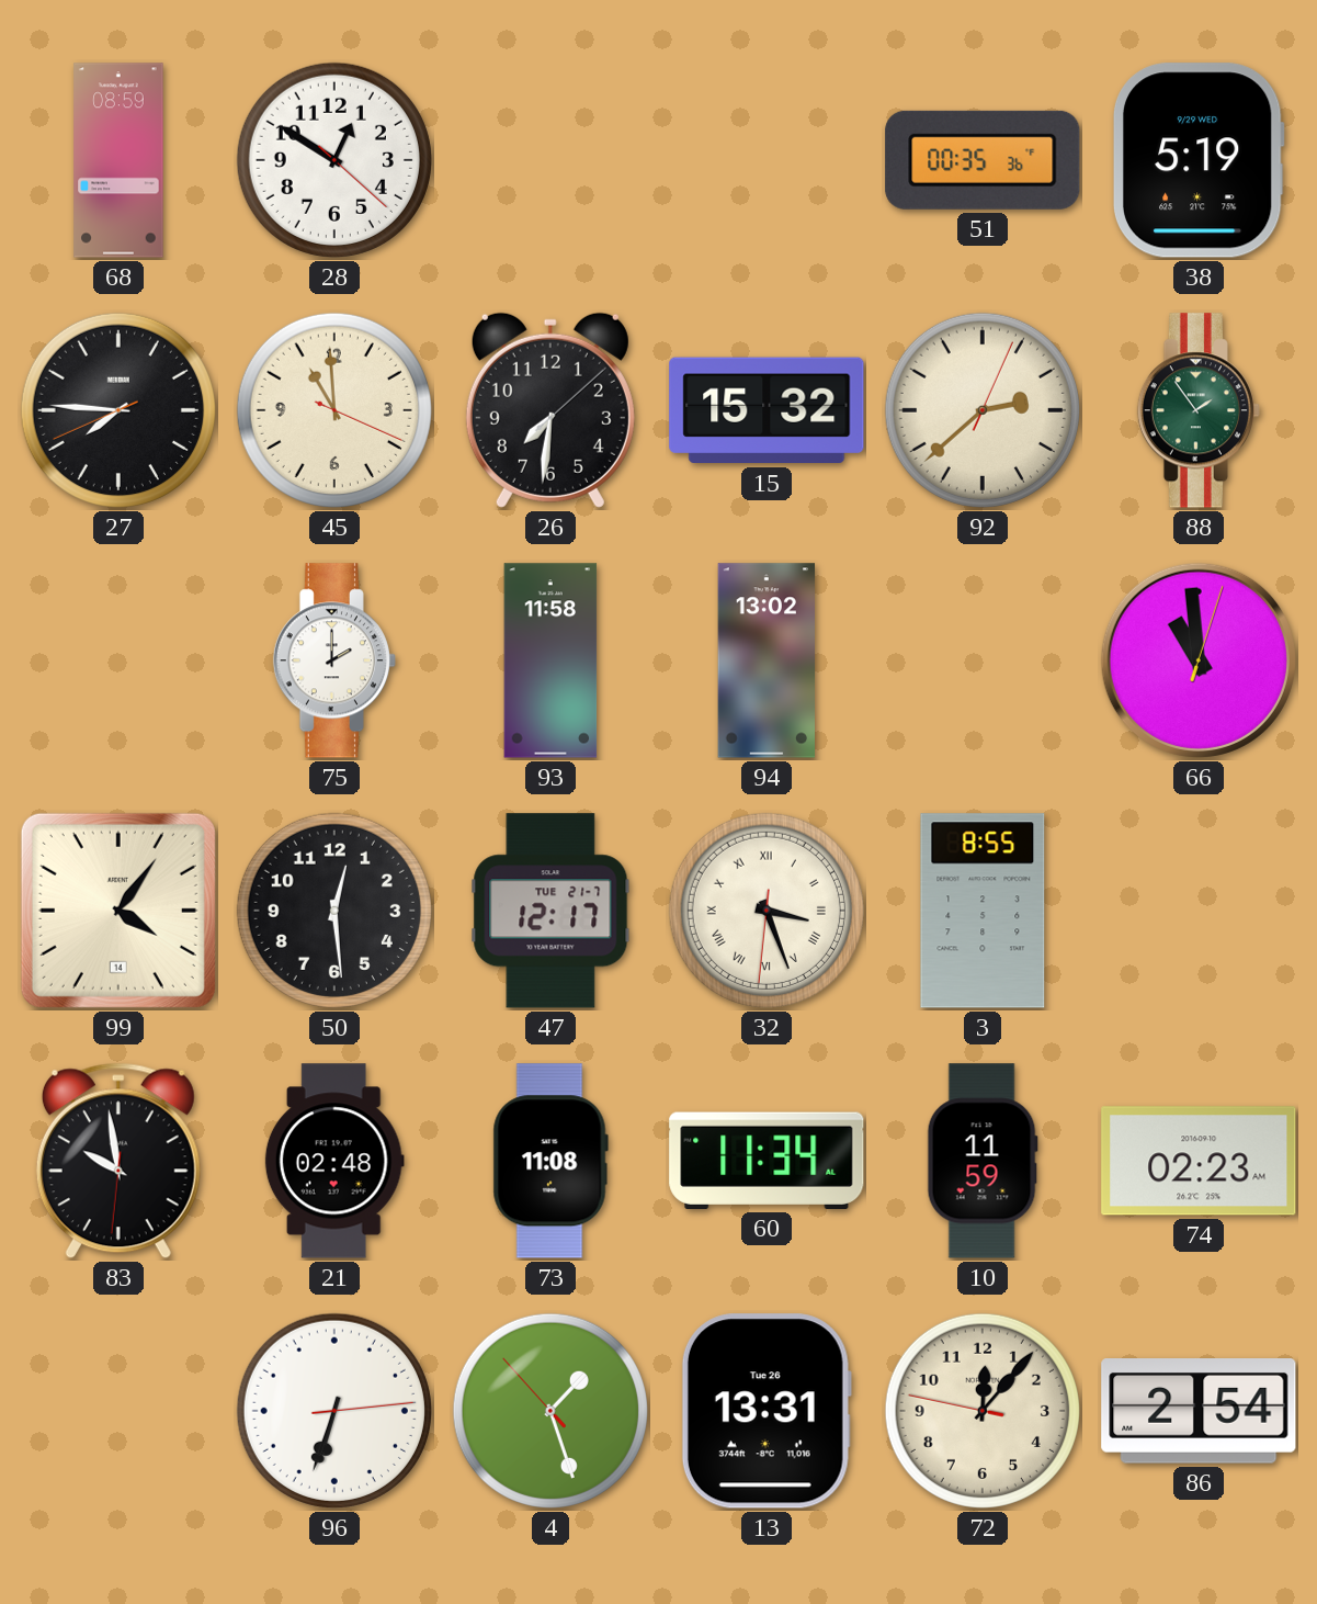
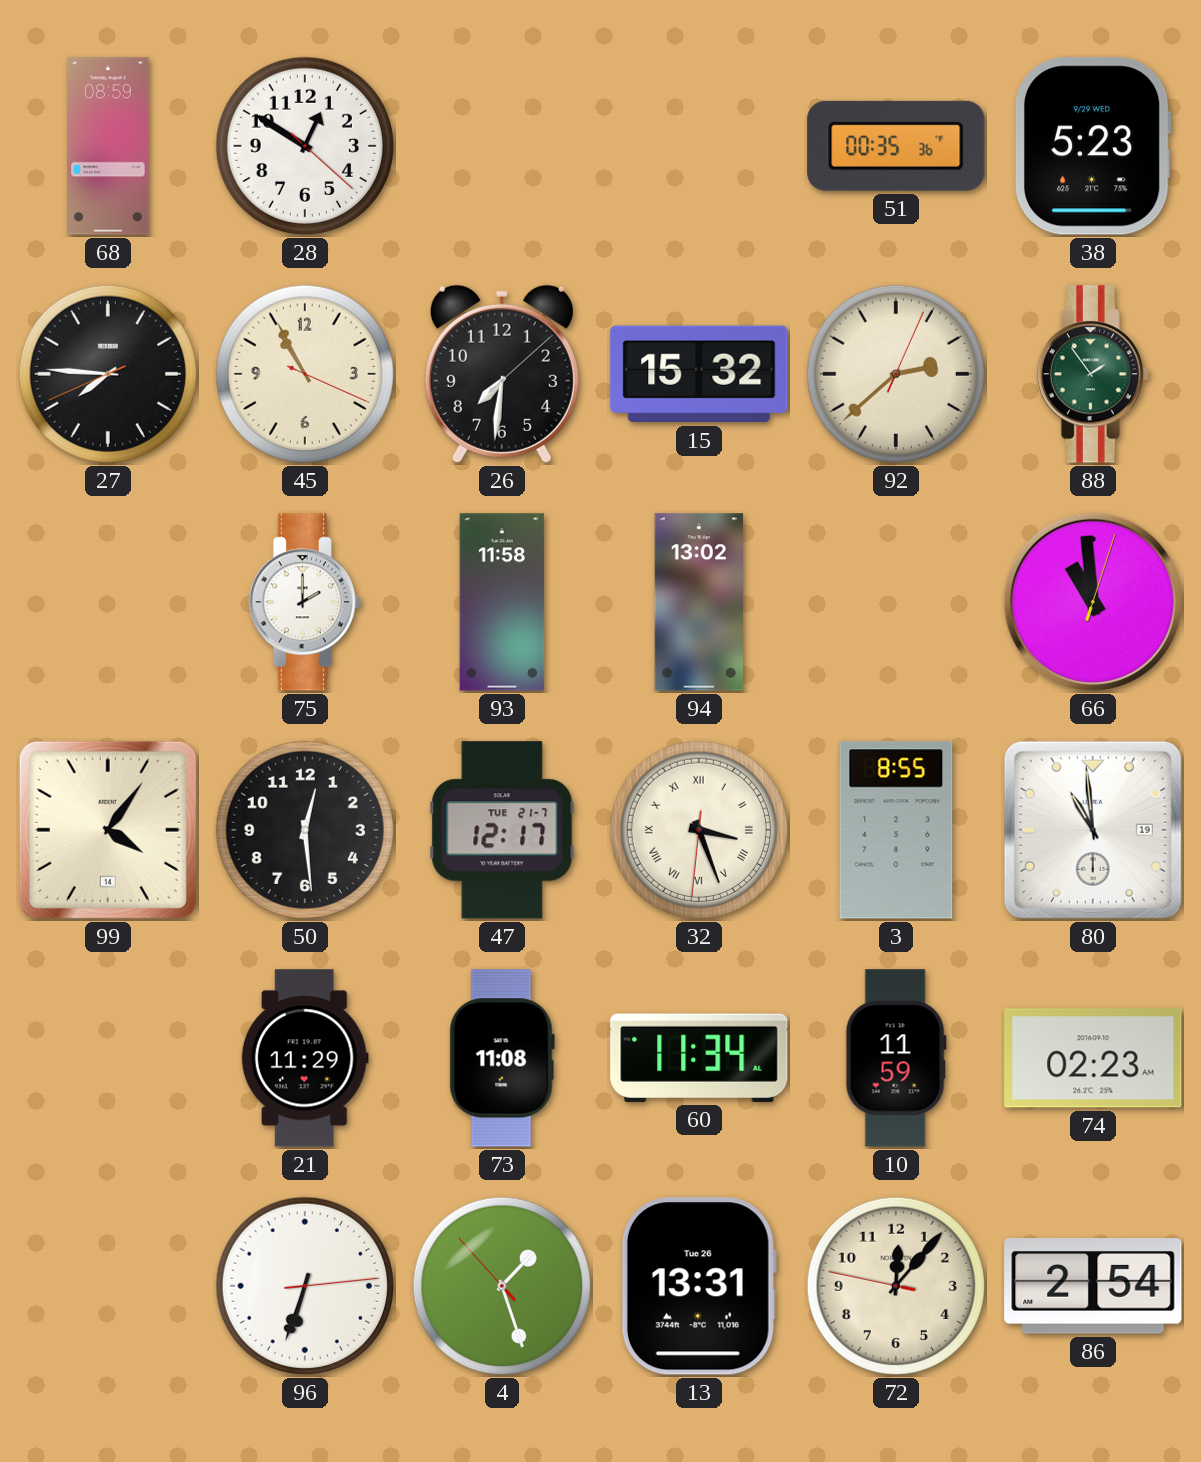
38: 5:19 -> 5:23 (1093, 146)
45: 10:59 -> 10:55 (305, 374)
80: none -> 10:59 (1093, 830)
83: 9:58 -> none (118, 1161)
21: 02:48 -> 11:29 (305, 1058)
